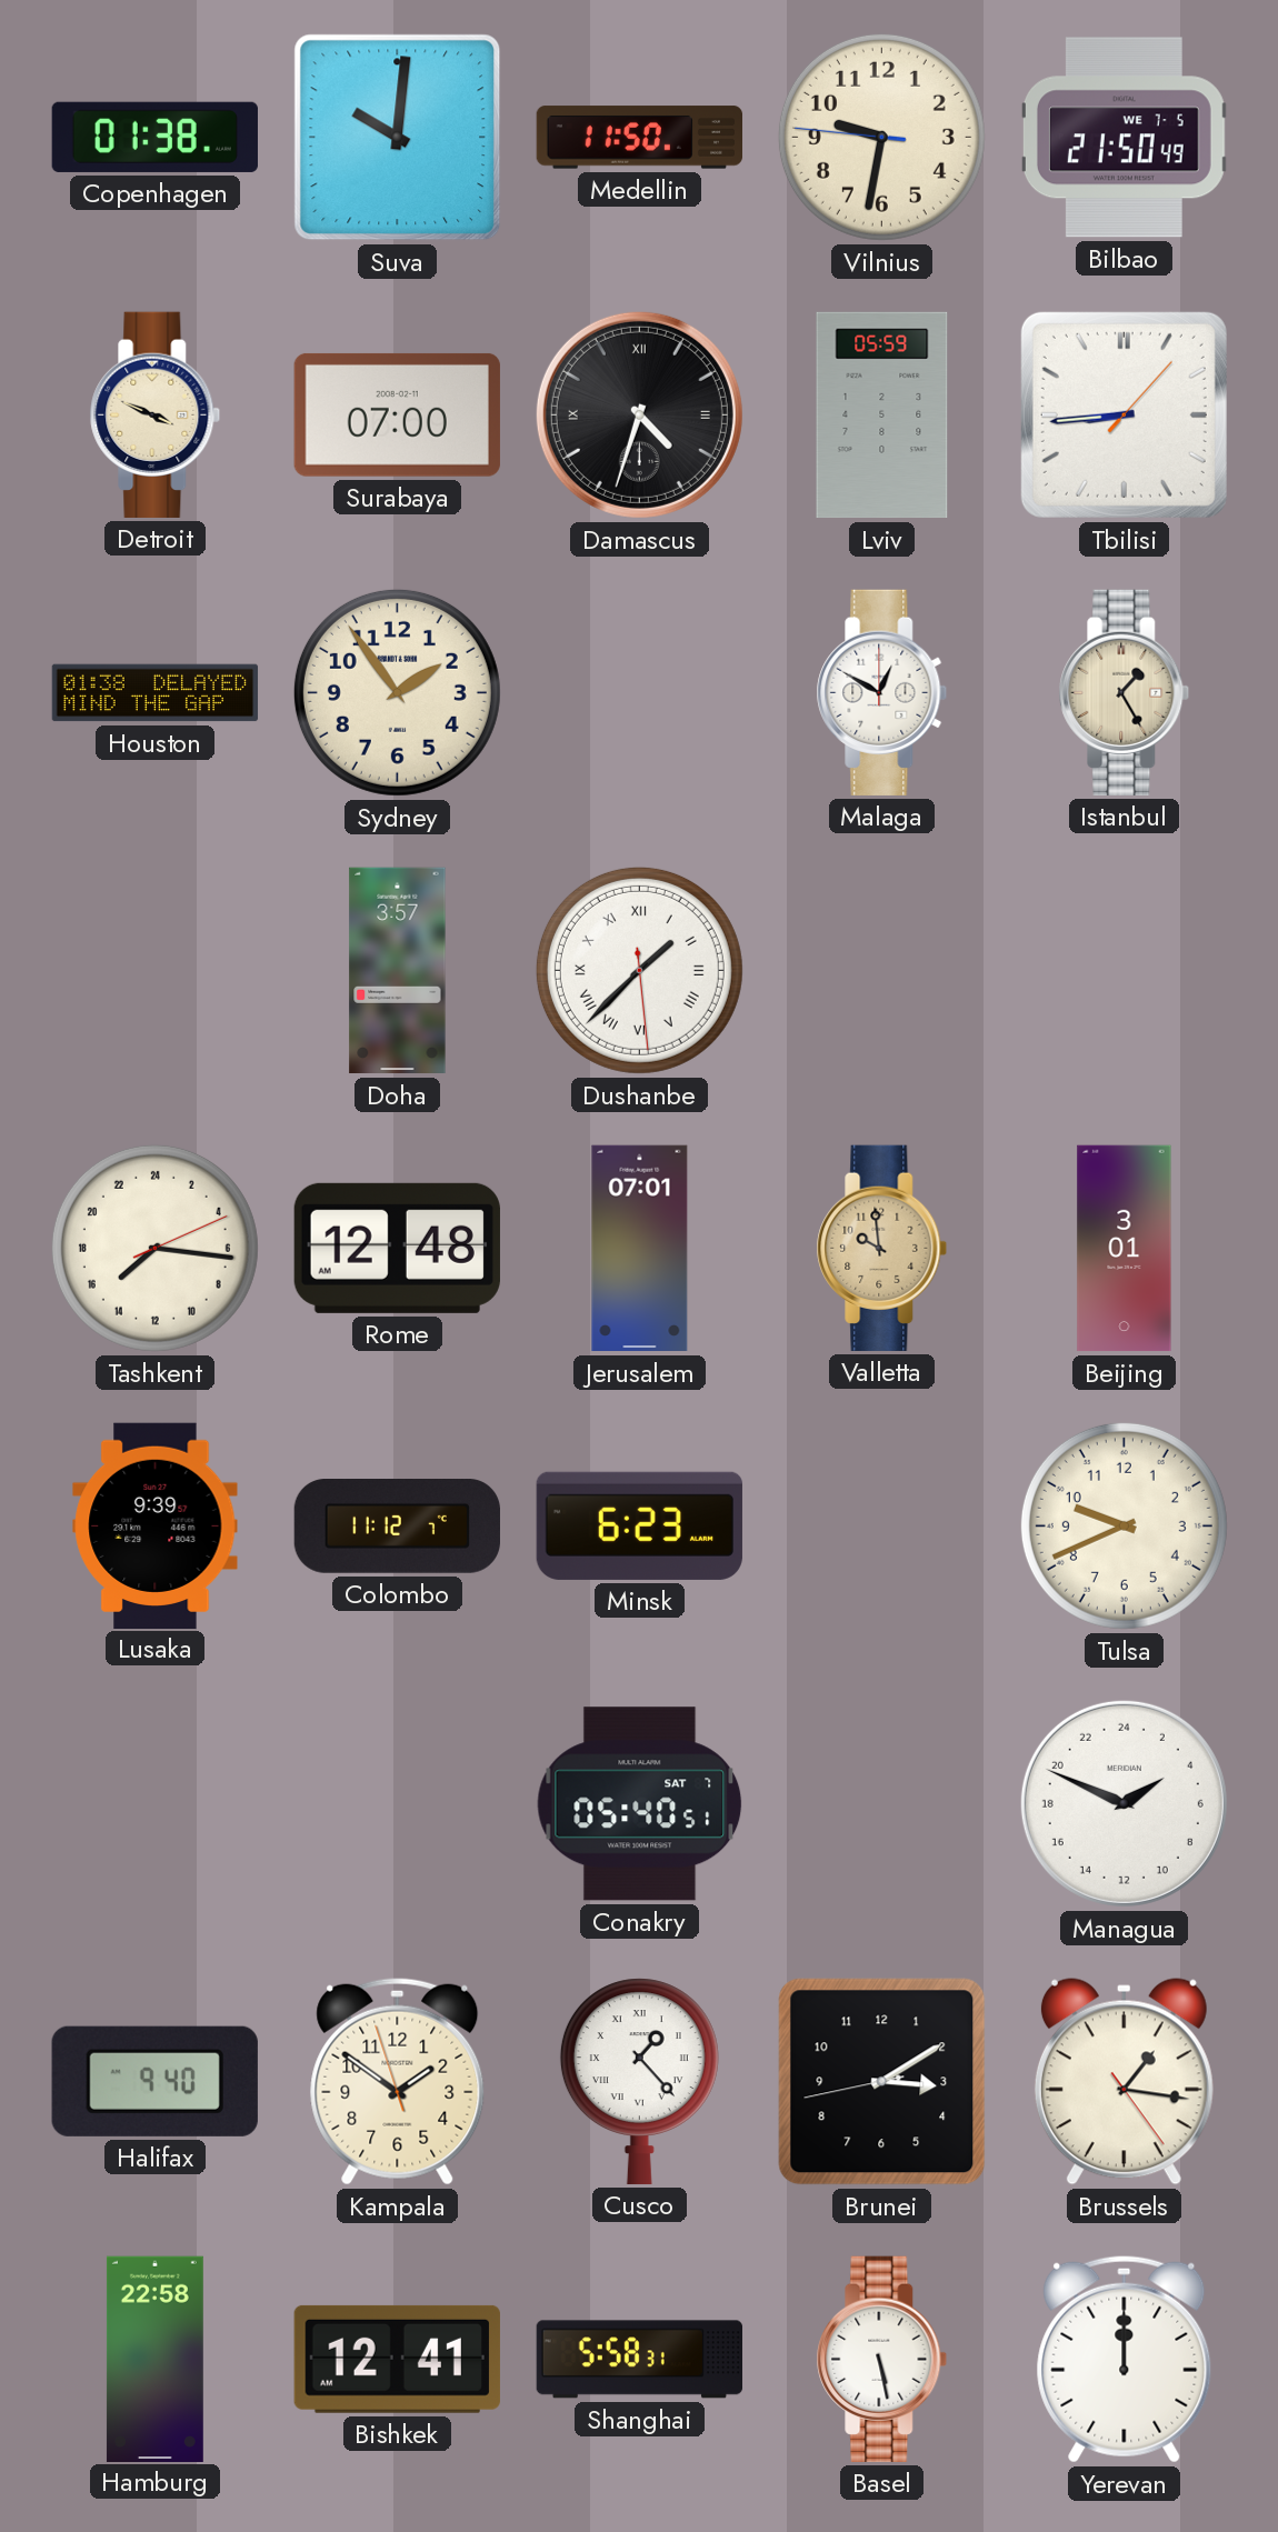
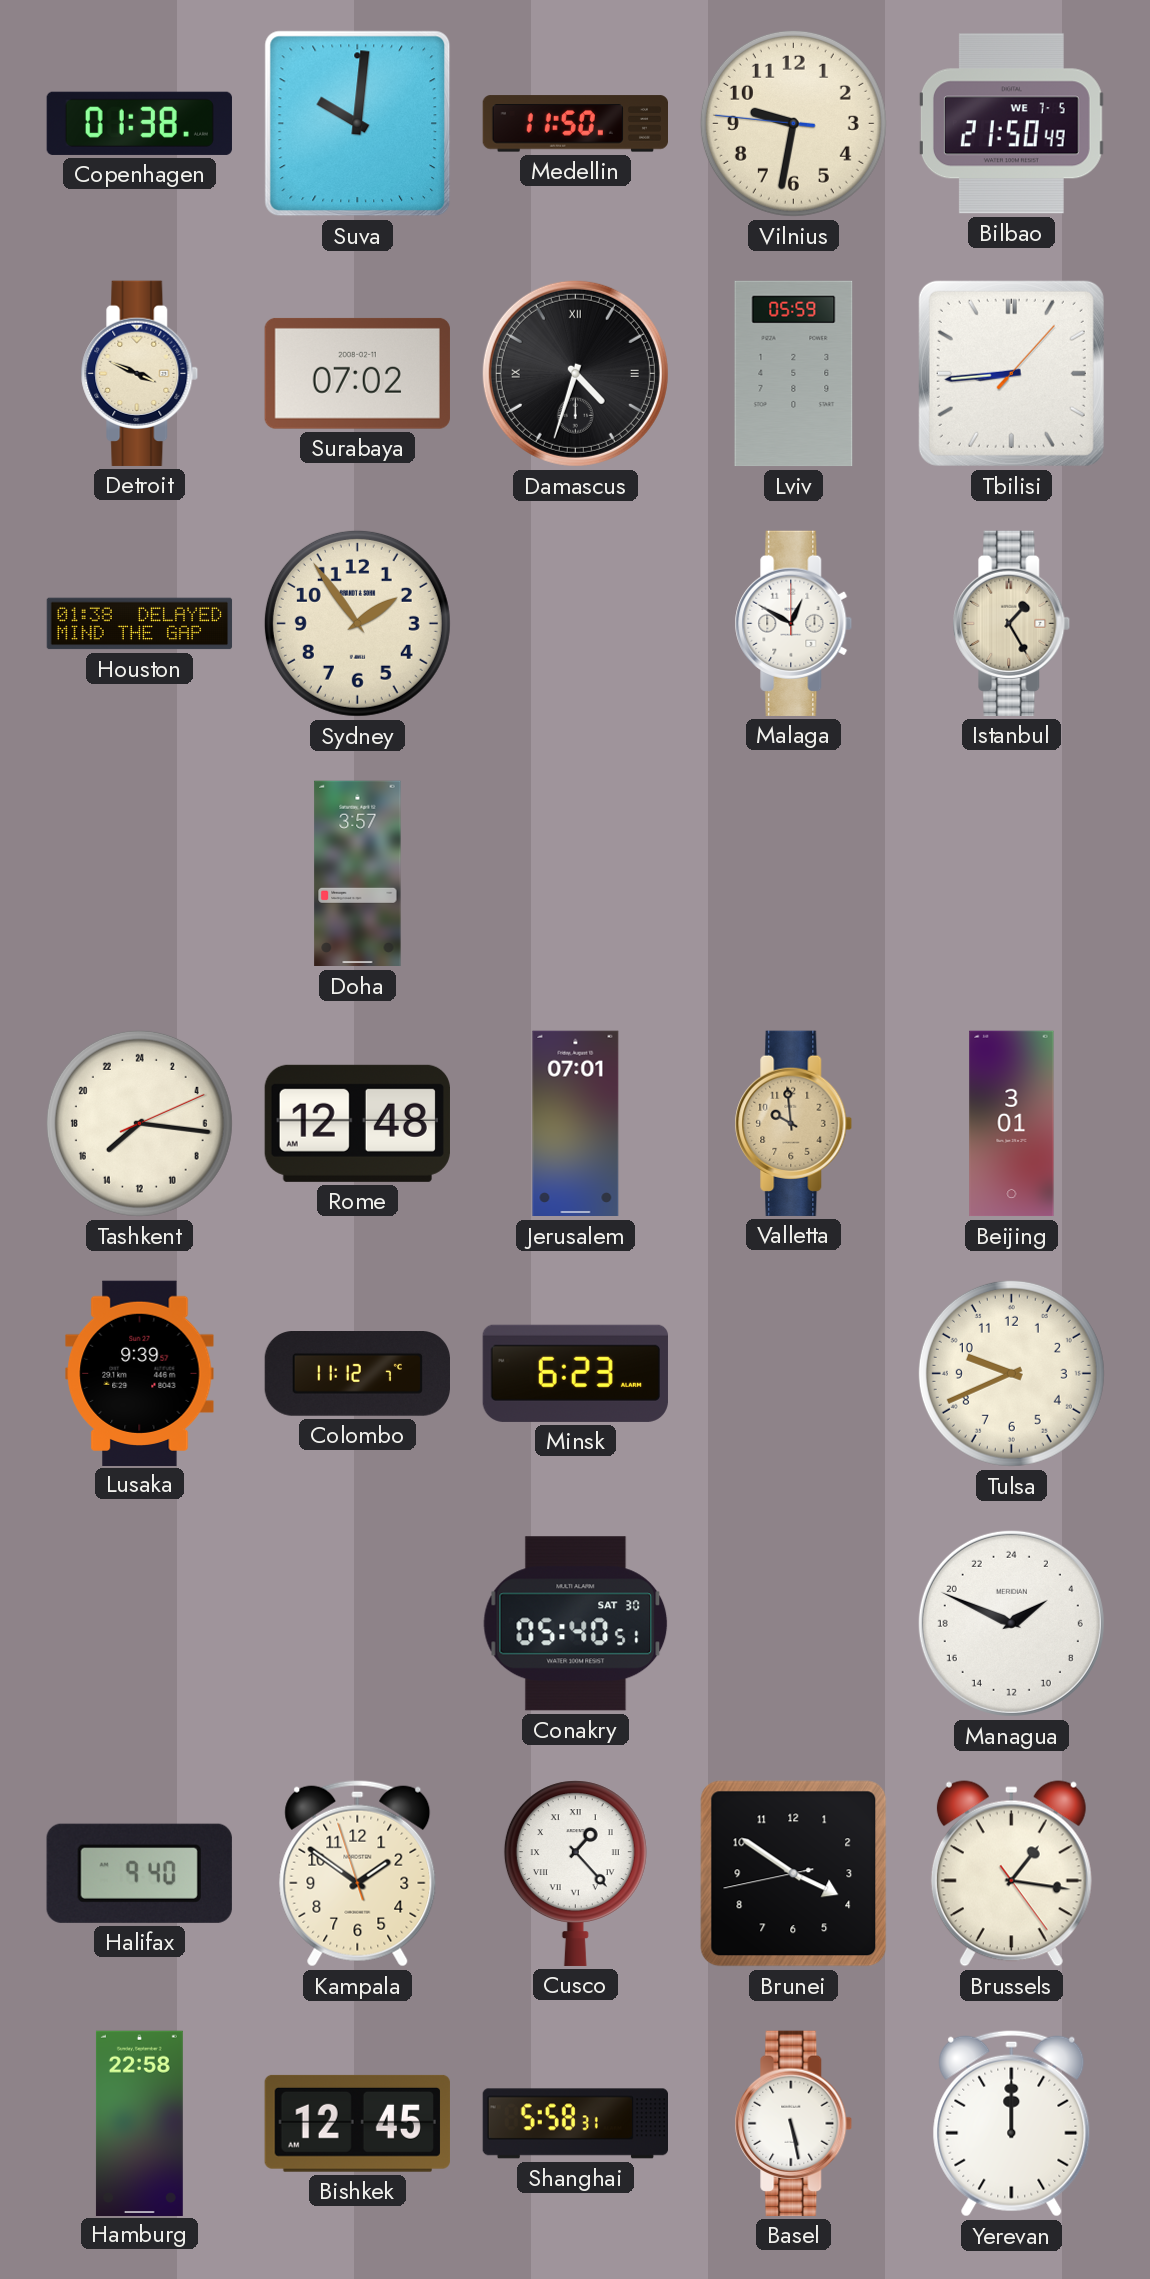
Surabaya: 07:00 -> 07:02 (357, 373)
Dushanbe: 1:37 -> none (639, 970)
Conakry date: SAT 7 -> SAT 30 (576, 1624)
Brunei: 3:09 -> 3:50 (794, 1874)
Bishkek: 12:41 -> 12:45 (357, 2123)
